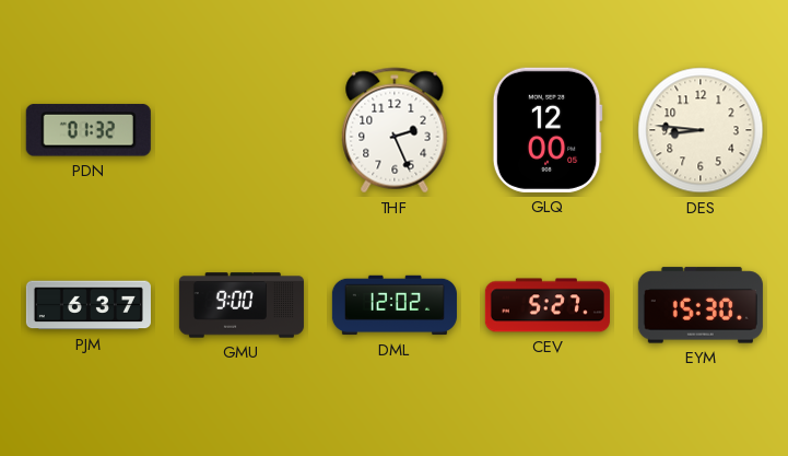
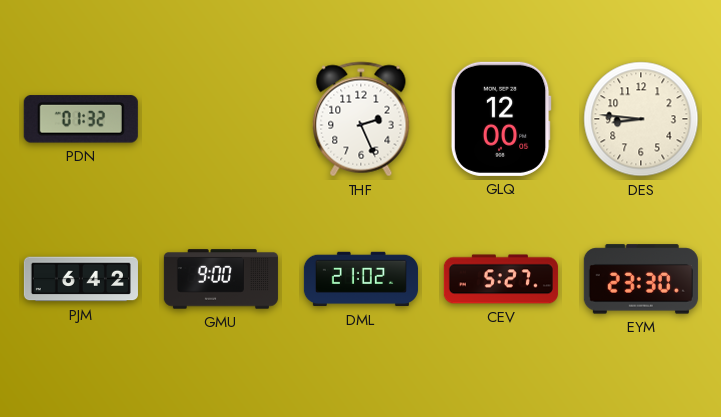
PJM: 6:37 -> 6:42 (81, 279)
DML: 12:02 -> 21:02 (361, 279)
EYM: 15:30 -> 23:30 (641, 279)
